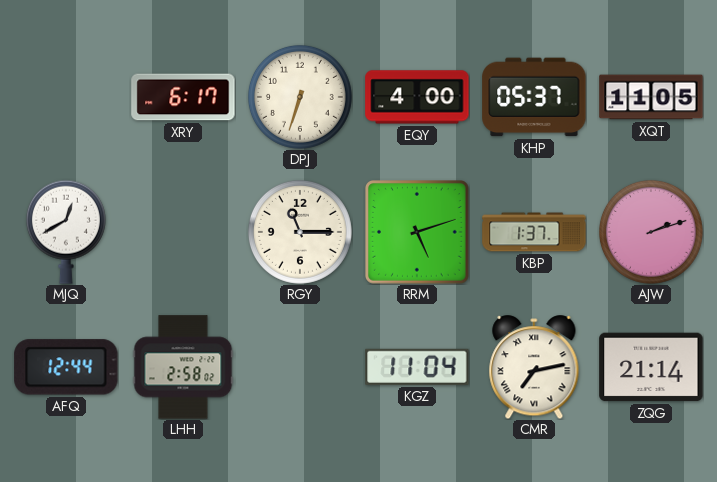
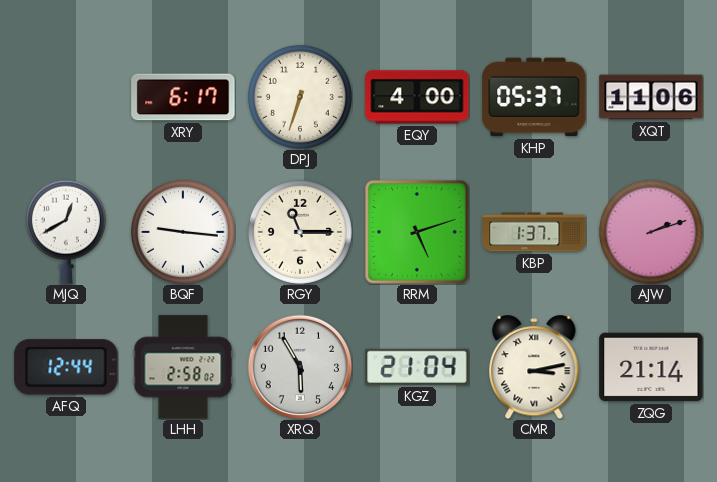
XQT: 11:05 -> 11:06 (651, 97)
BQF: none -> 9:16 (183, 232)
XRQ: none -> 5:55 (299, 366)
KGZ: 11:04 -> 21:04 (417, 367)
CMR: 7:13 -> 3:13 (534, 367)
